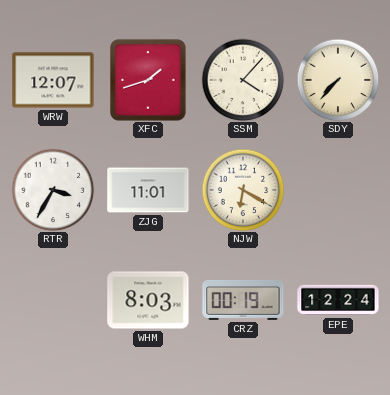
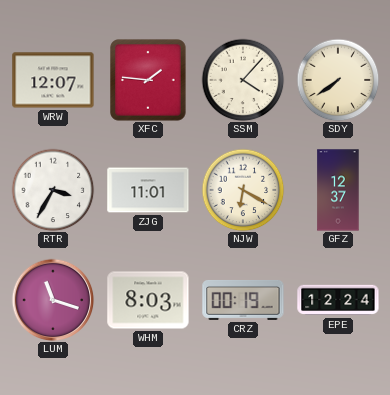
XFC: 1:42 -> 1:46 (148, 80)
SDY: 7:37 -> 7:39 (338, 80)
GFZ: none -> 12:37 (338, 190)
LUM: none -> 11:18 (53, 300)
